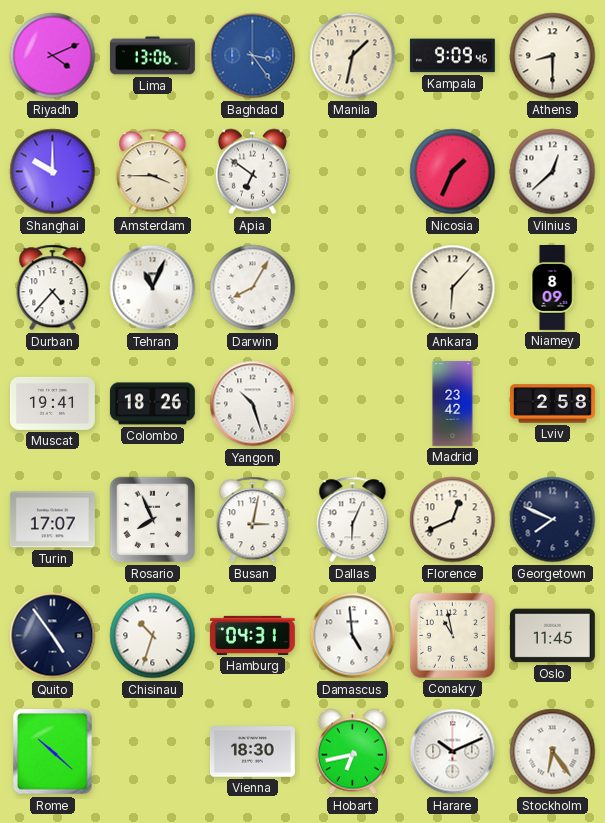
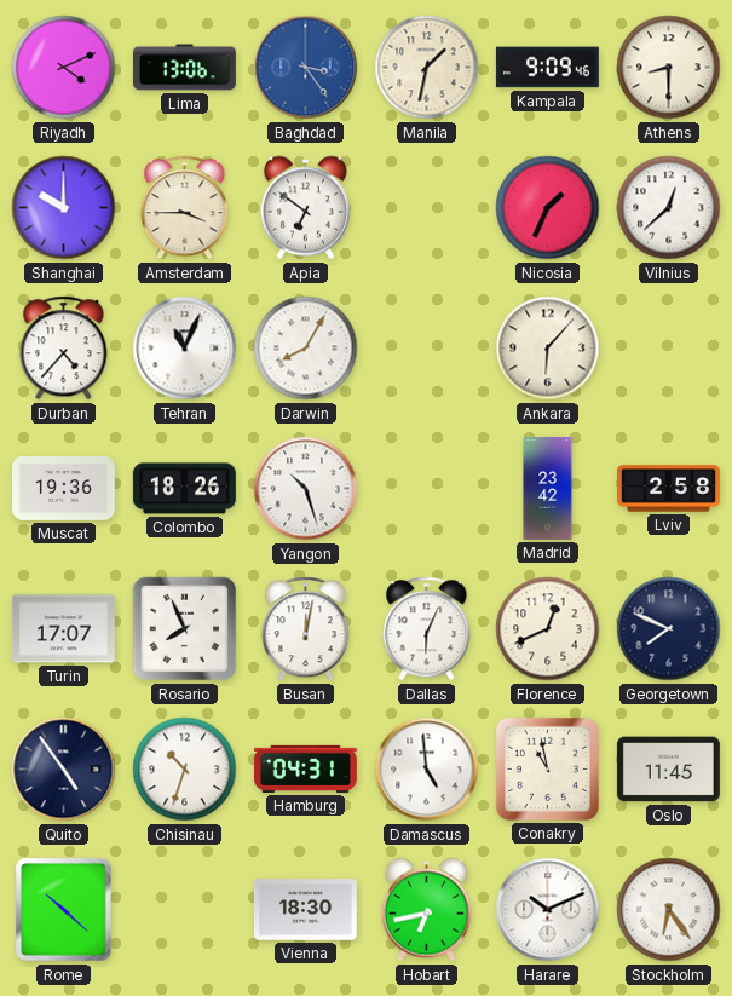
Niamey: 8:09 -> none (552, 288)
Muscat: 19:41 -> 19:36 (63, 488)
Busan: 3:02 -> 12:02 (306, 629)
